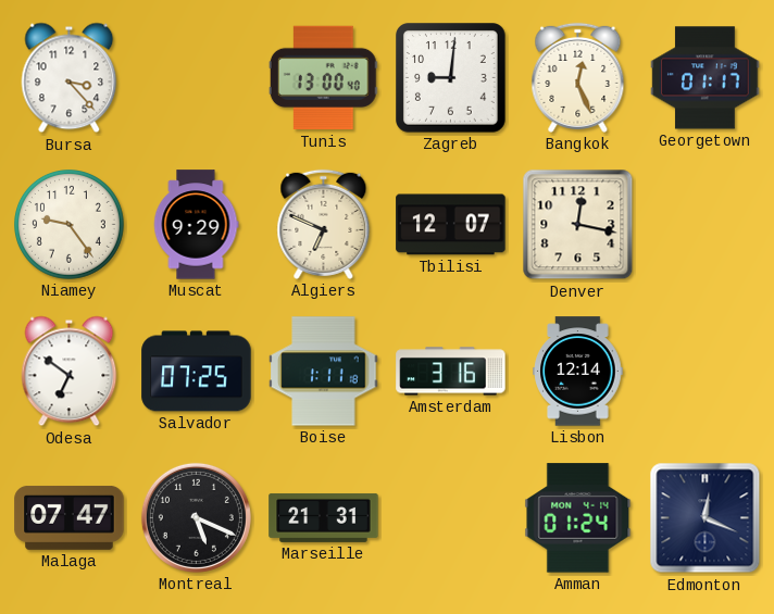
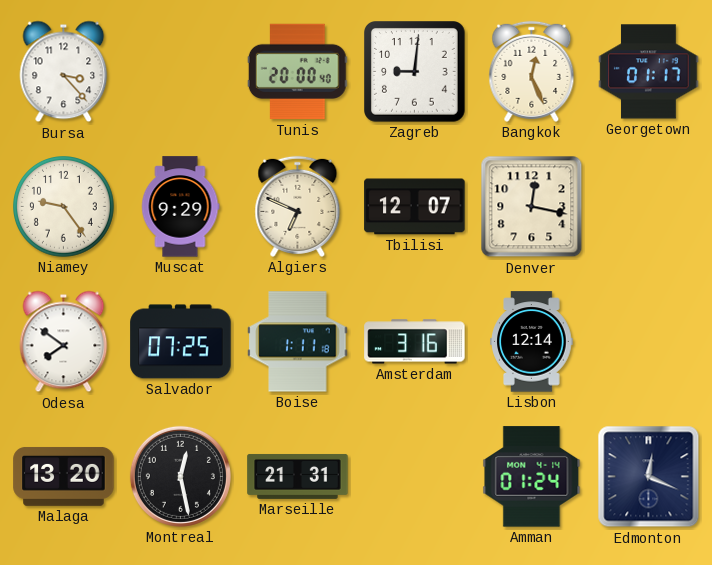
Tunis: 13:00 -> 20:00 (297, 72)
Odesa: 6:51 -> 7:51 (64, 342)
Malaga: 07:47 -> 13:20 (64, 477)
Montreal: 5:19 -> 12:28 (180, 476)
